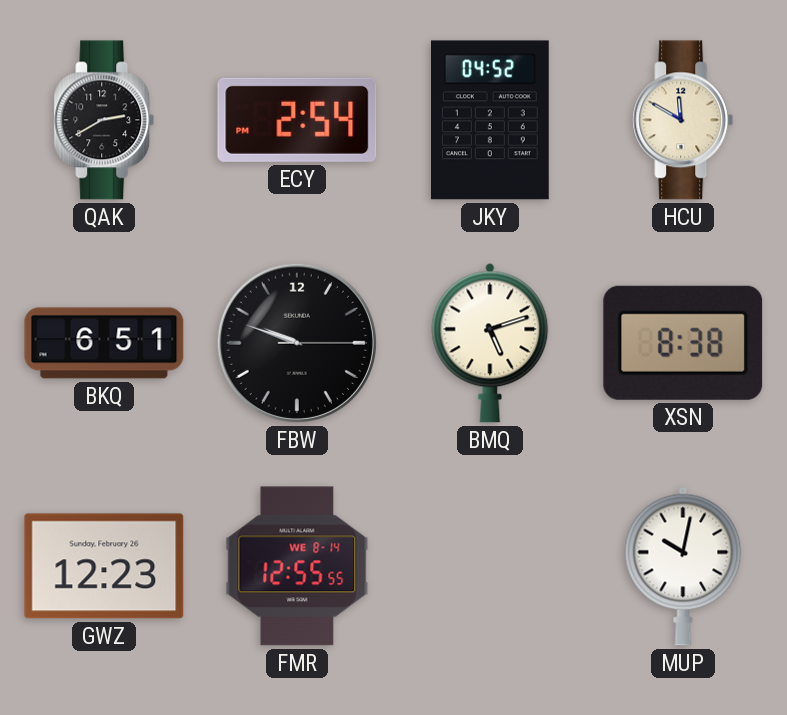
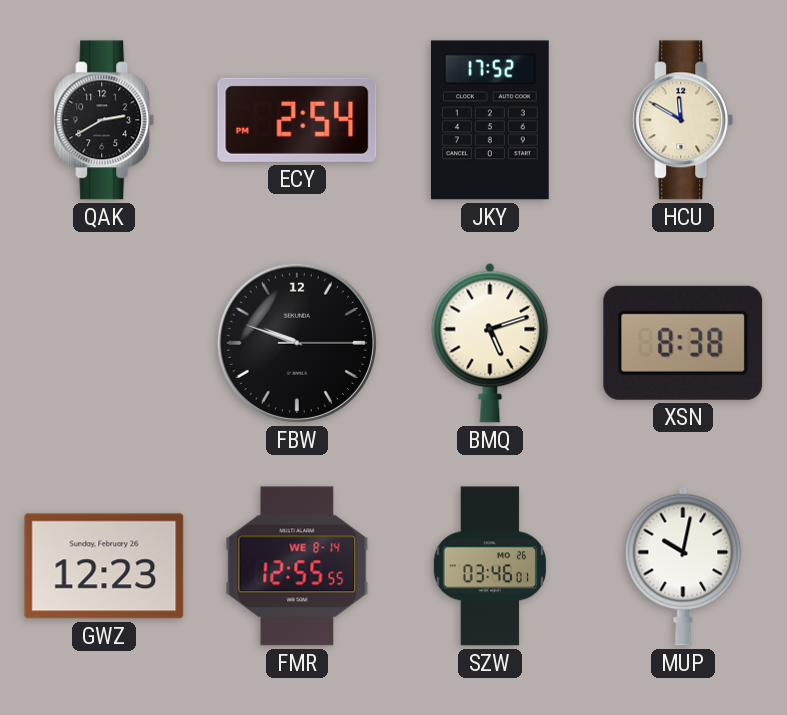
JKY: 04:52 -> 17:52 (490, 120)
BKQ: 6:51 -> none (104, 343)
SZW: none -> 03:46 (489, 566)
